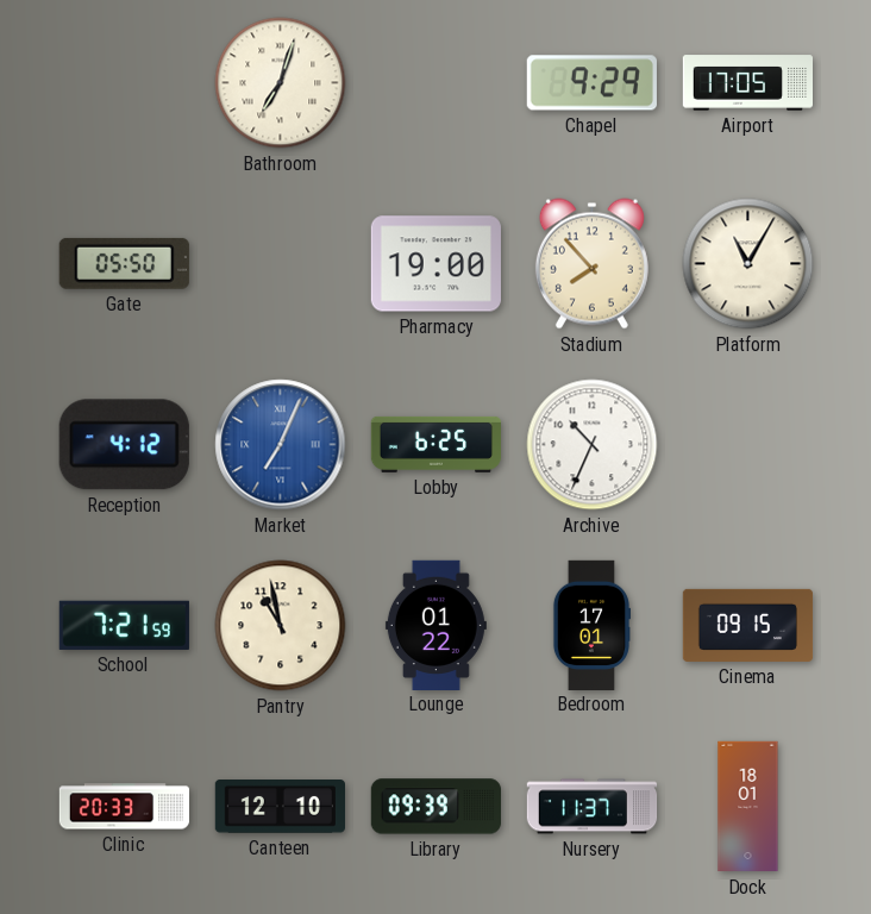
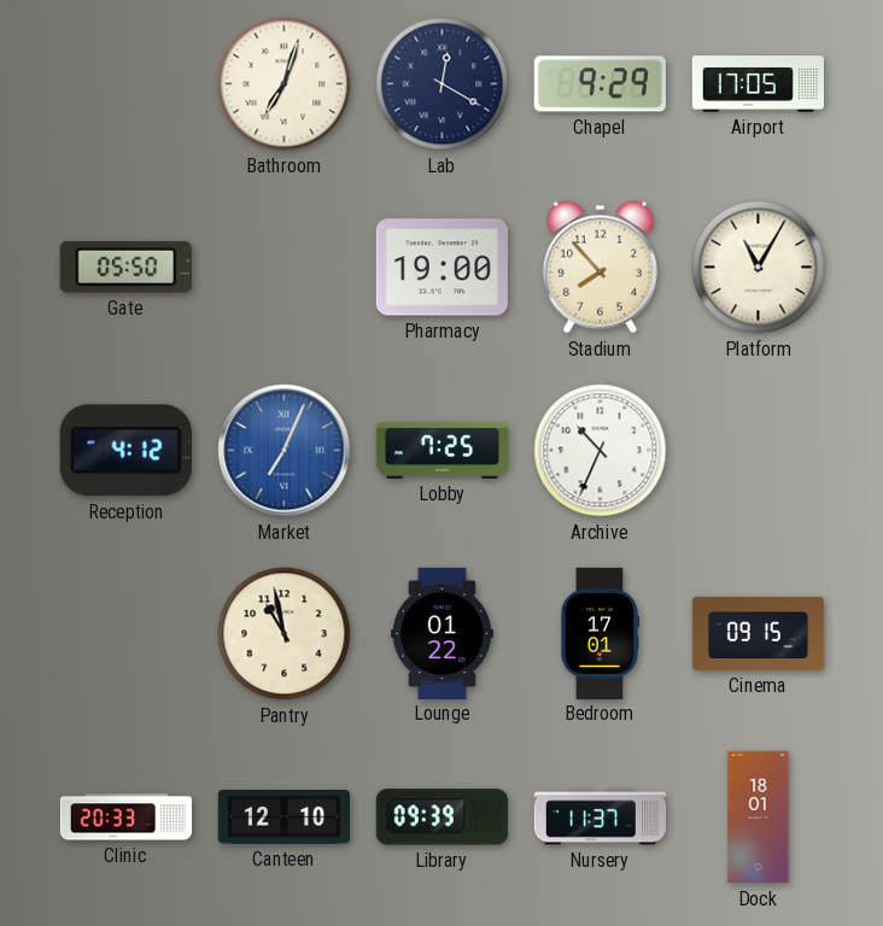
Lab: none -> 12:20 (443, 84)
Lobby: 6:25 -> 7:25 (441, 450)
School: 7:21 -> none (124, 625)
